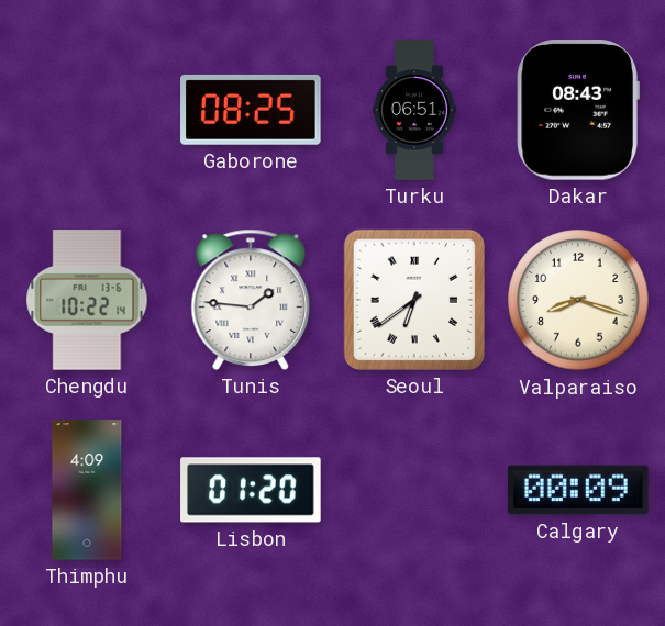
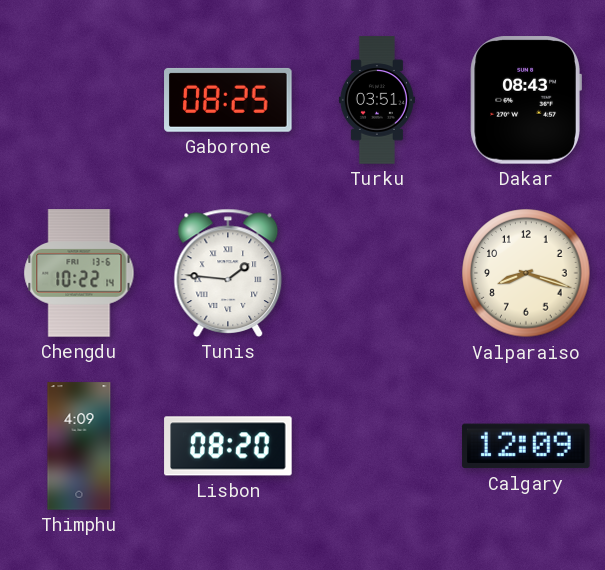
Turku: 06:51 -> 03:51 (377, 100)
Seoul: 6:39 -> none (414, 300)
Lisbon: 01:20 -> 08:20 (228, 446)
Calgary: 00:09 -> 12:09 (526, 446)
